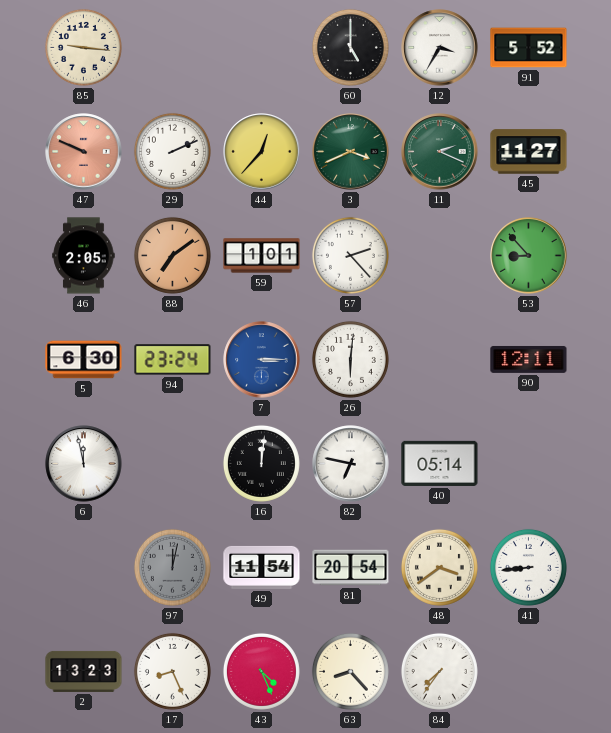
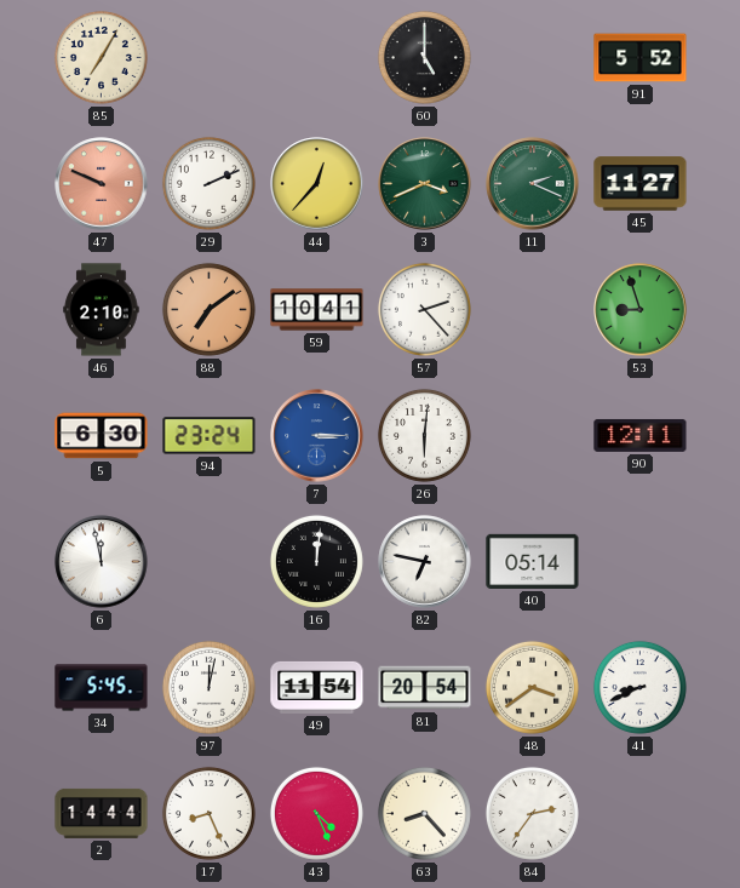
85: 9:16 -> 7:05 (101, 57)
12: 3:35 -> none (440, 48)
46: 2:05 -> 2:10 (102, 310)
59: 1:01 -> 10:41 (317, 310)
53: 8:53 -> 8:57 (641, 310)
34: none -> 5:45 (102, 688)
97 dial: grey -> white (208, 687)
41: 8:44 -> 8:41 (639, 687)
2: 13:23 -> 14:44 (102, 813)
84: 7:36 -> 2:36 (532, 813)
